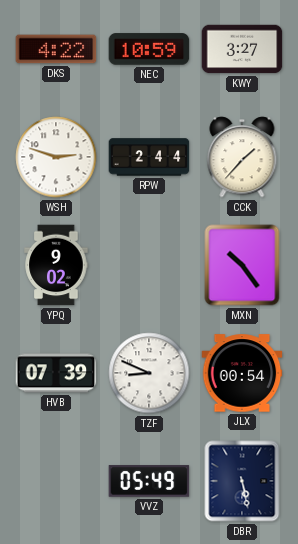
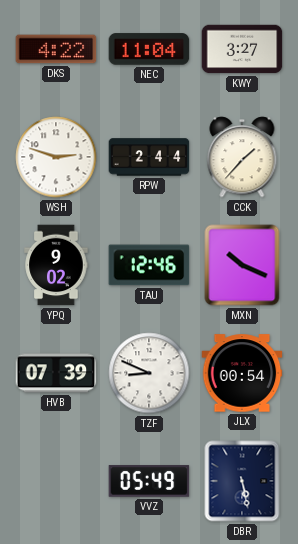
NEC: 10:59 -> 11:04 (149, 49)
TAU: none -> 12:46 (149, 265)
MXN: 10:24 -> 10:19 (242, 265)
